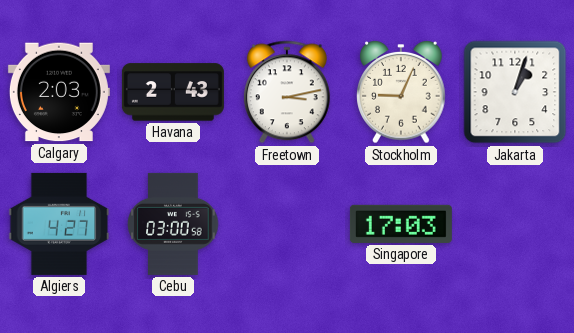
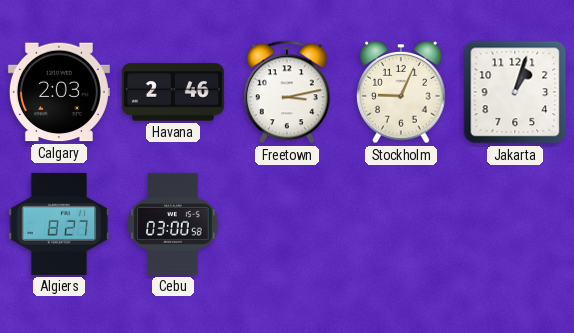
Havana: 2:43 -> 2:46 (173, 92)
Algiers: 4:27 -> 8:27 (59, 224)
Singapore: 17:03 -> none (401, 224)
